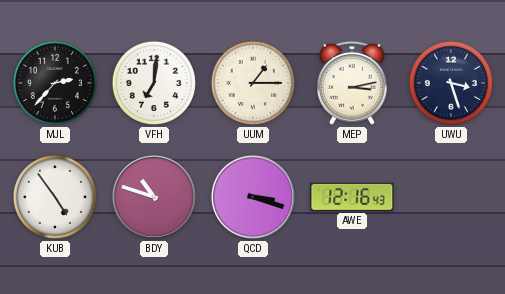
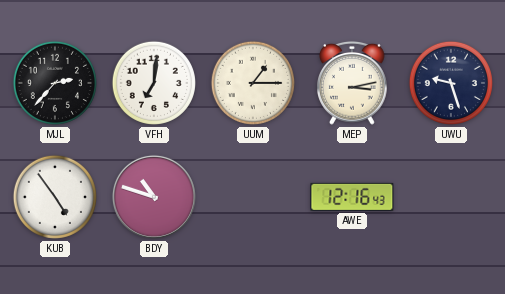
UWU: 3:27 -> 9:27 (451, 83)
QCD: 3:18 -> none (253, 197)
